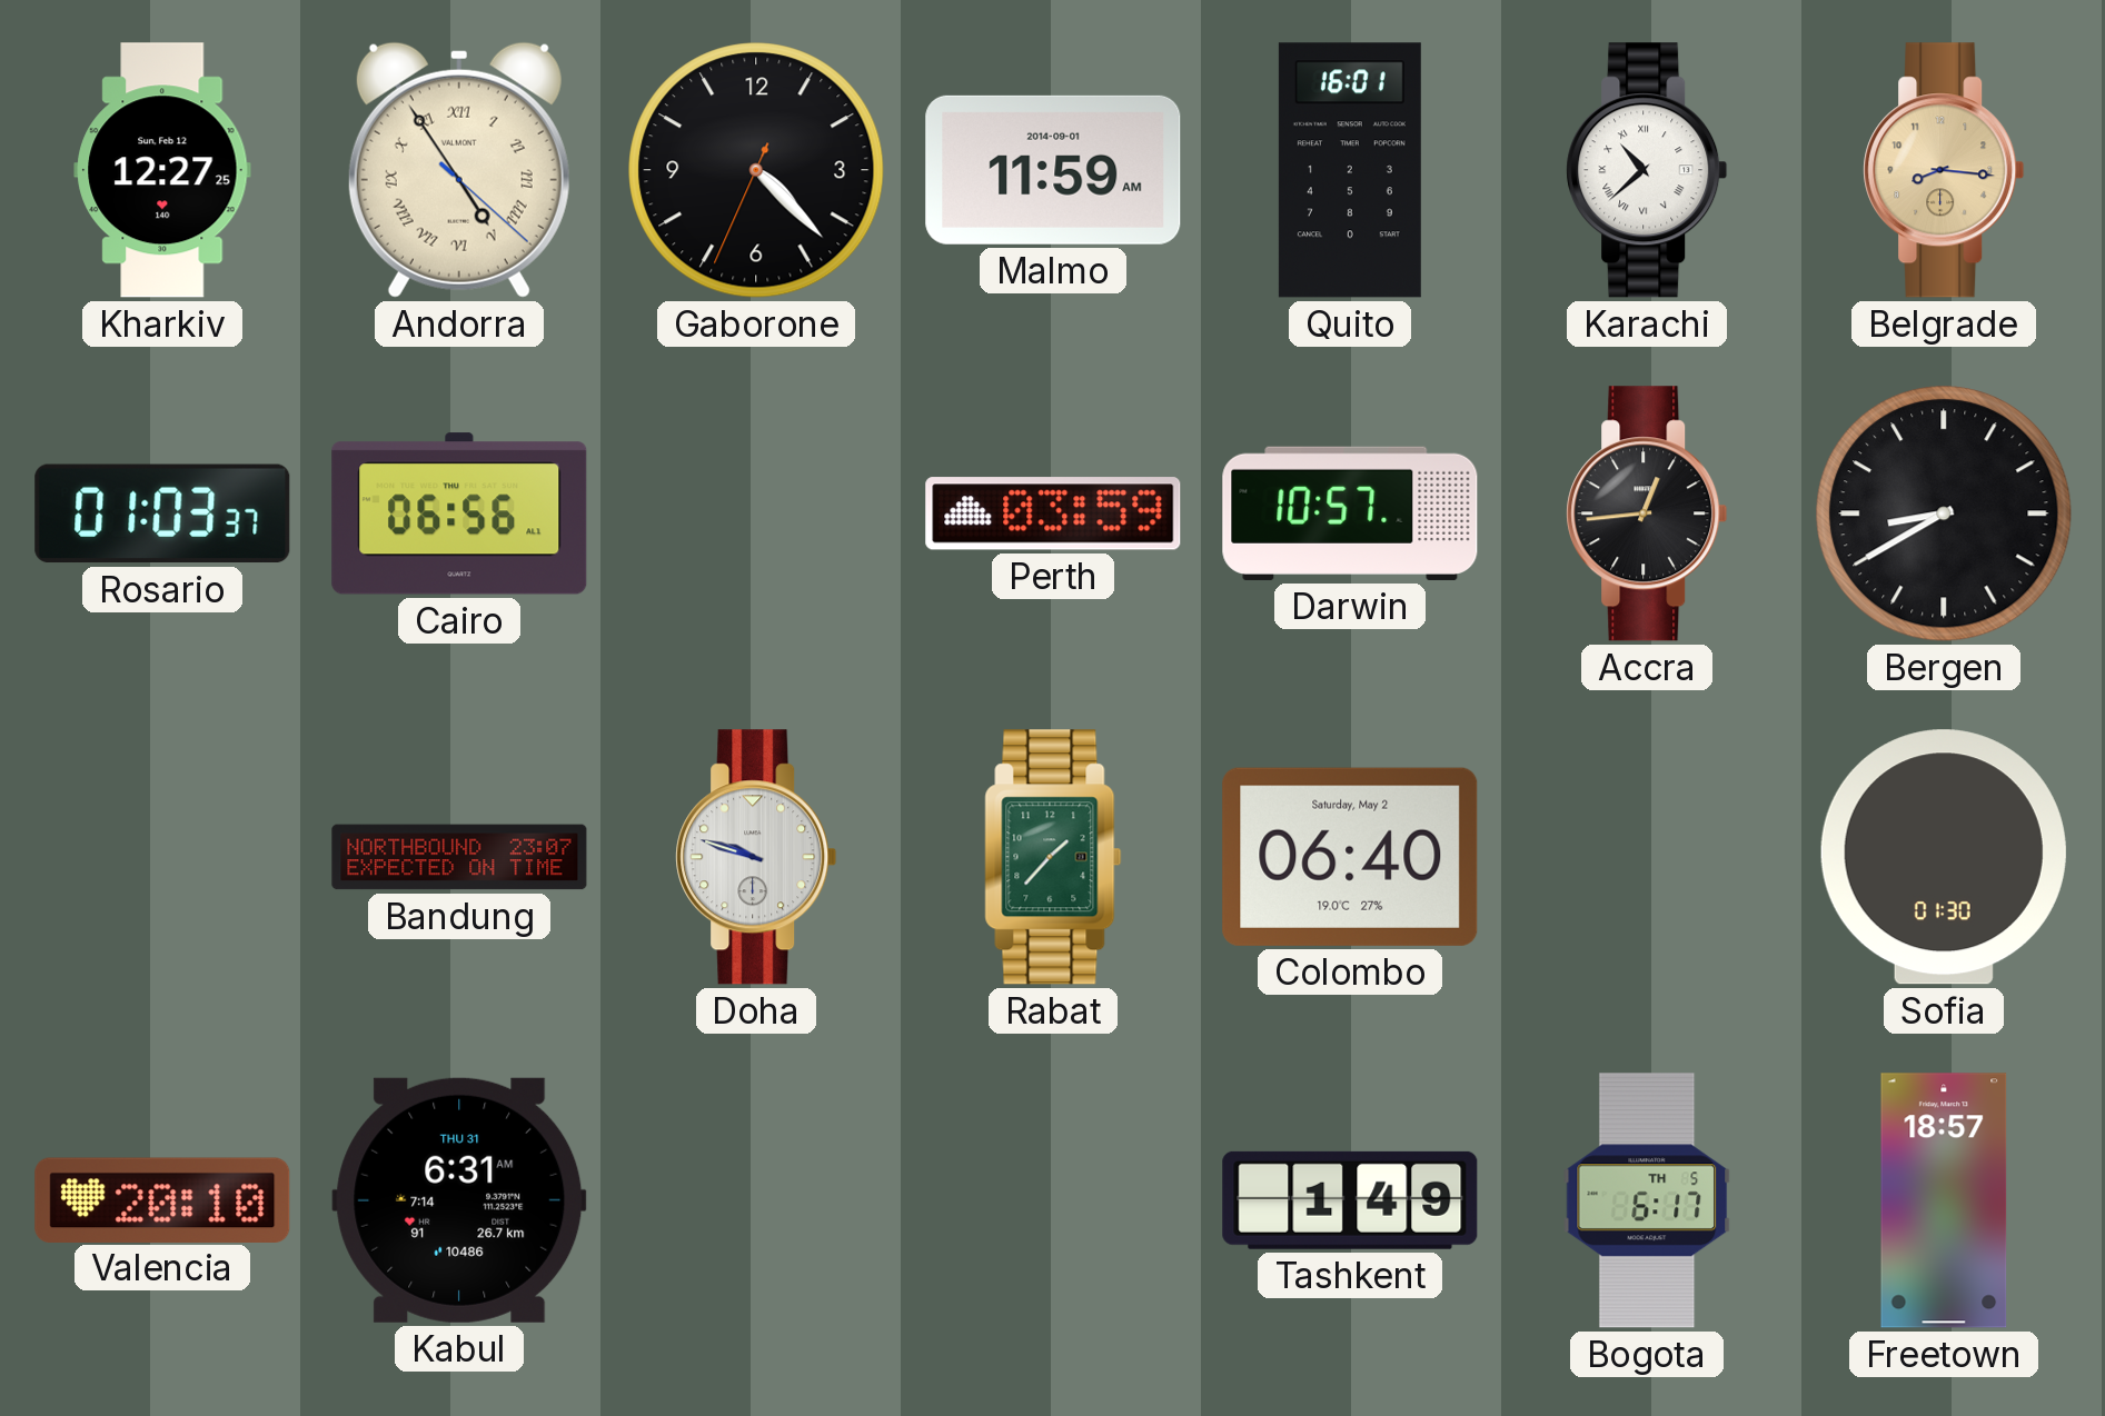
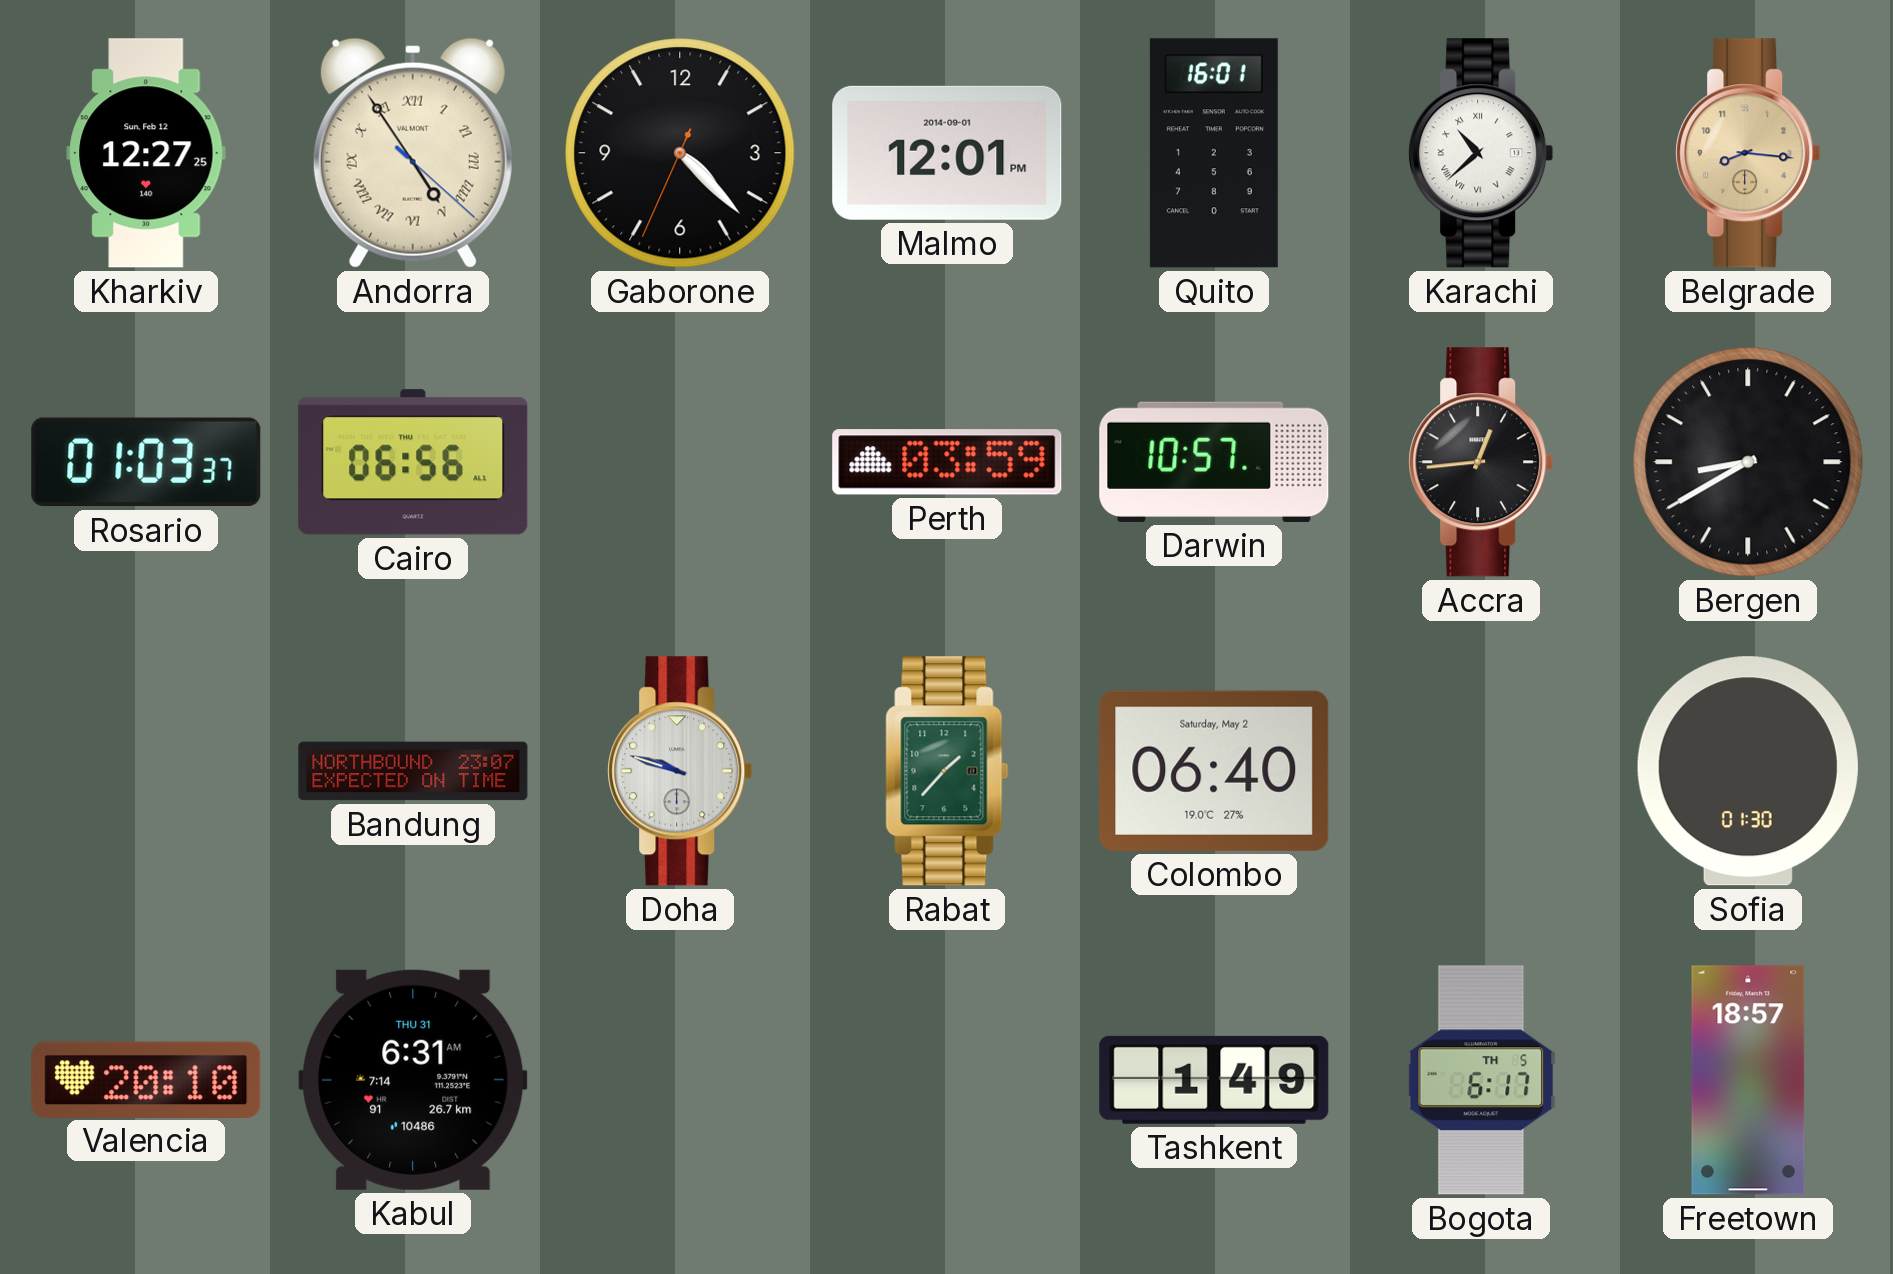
Malmo: 11:59 -> 12:01 (947, 153)
